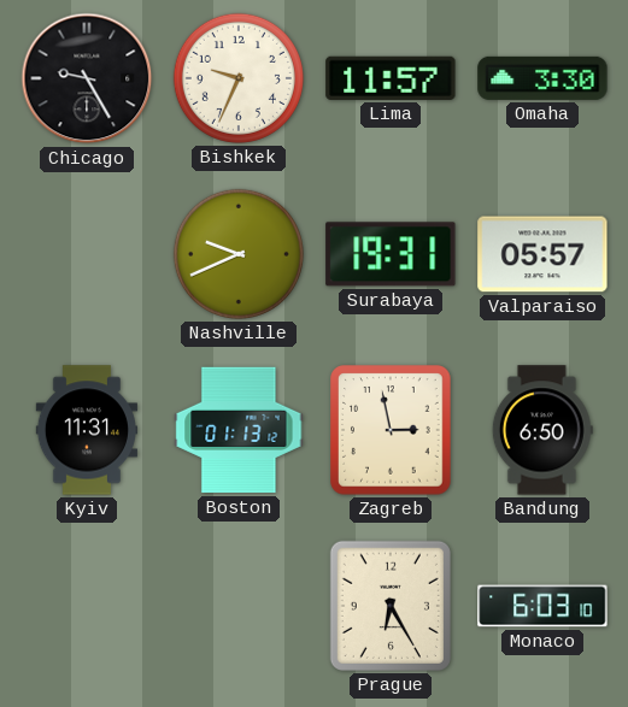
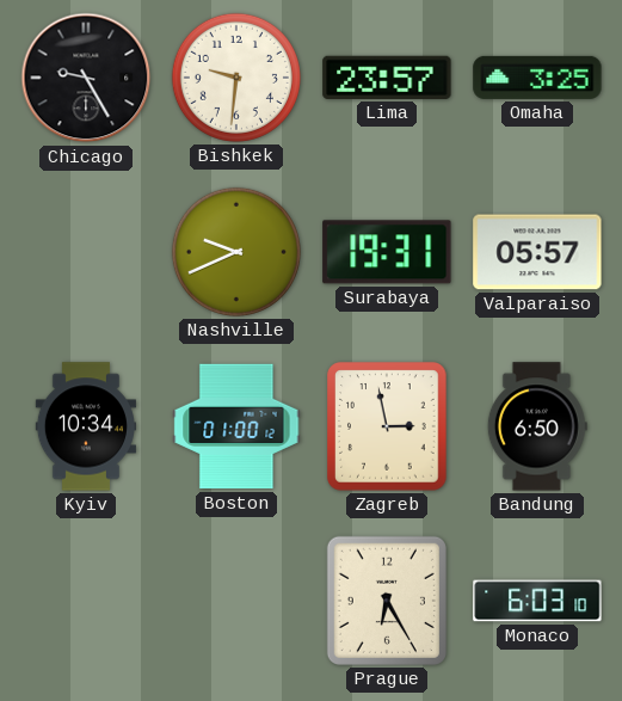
Bishkek: 9:34 -> 9:31 (236, 78)
Lima: 11:57 -> 23:57 (387, 78)
Omaha: 3:30 -> 3:25 (537, 78)
Kyiv: 11:31 -> 10:34 (85, 426)
Boston: 01:13 -> 01:00 (236, 426)
